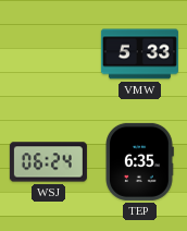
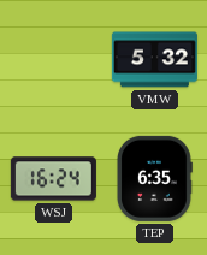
VMW: 5:33 -> 5:32 (154, 60)
WSJ: 06:24 -> 16:24 (53, 179)
